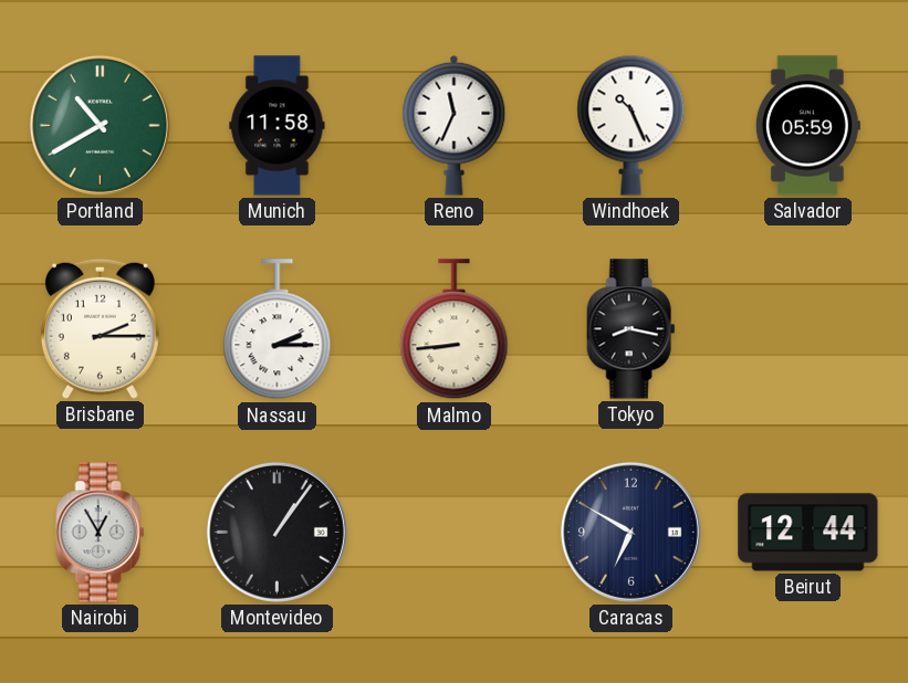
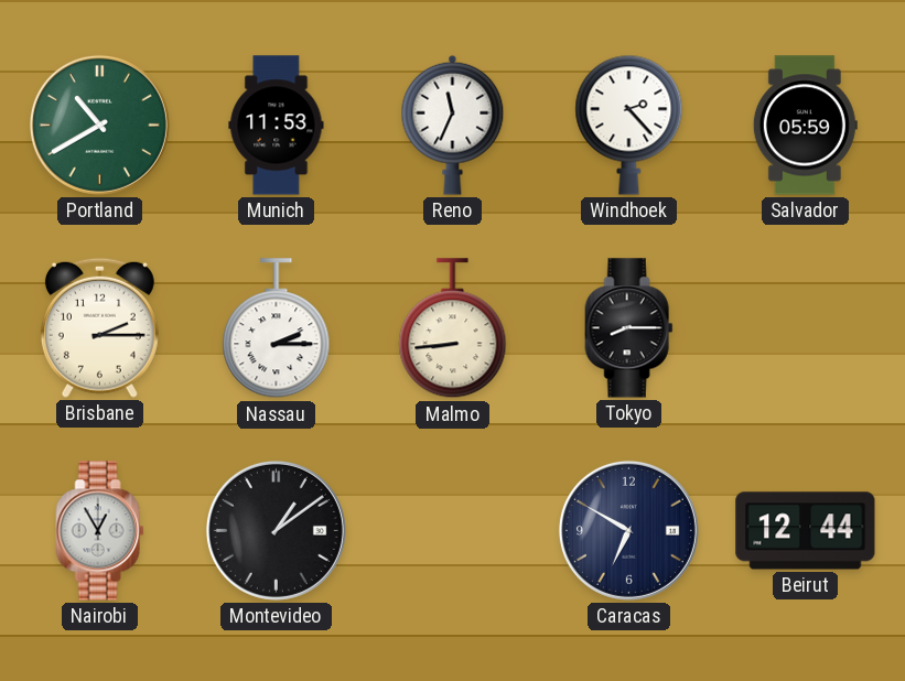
Munich: 11:58 -> 11:53 (277, 126)
Windhoek: 10:26 -> 2:23 (629, 125)
Tokyo: 8:17 -> 8:15 (629, 328)
Montevideo: 1:06 -> 1:09 (276, 530)
